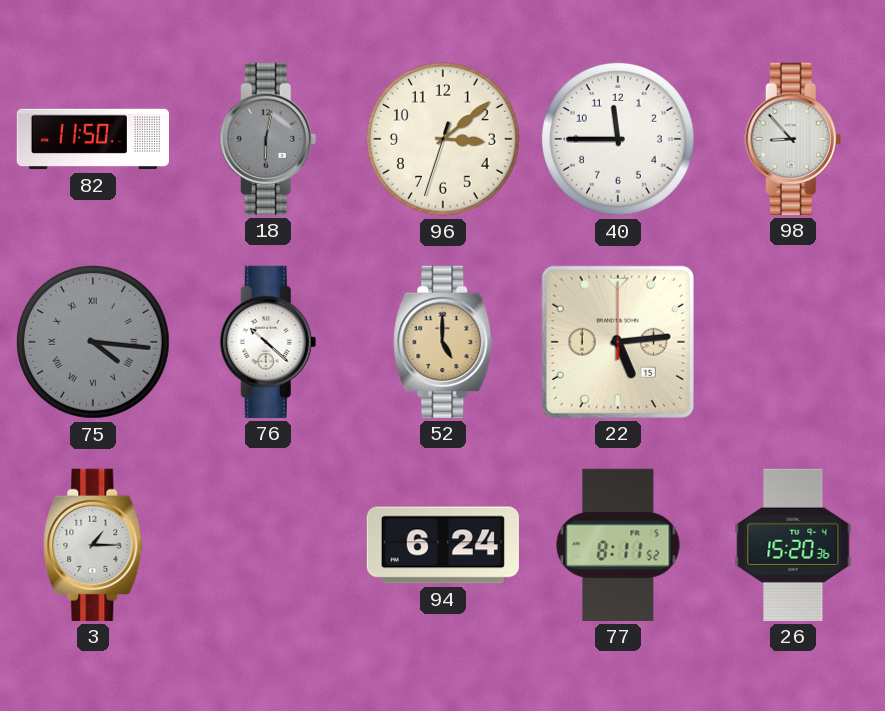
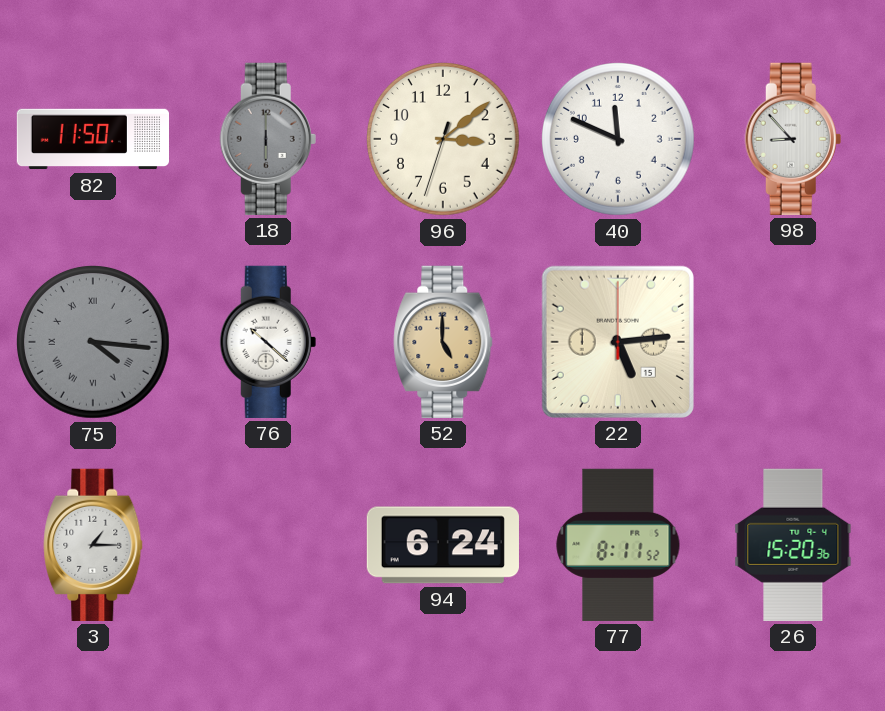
18: 6:02 -> 6:00 (268, 139)
40: 11:45 -> 11:49 (618, 139)
